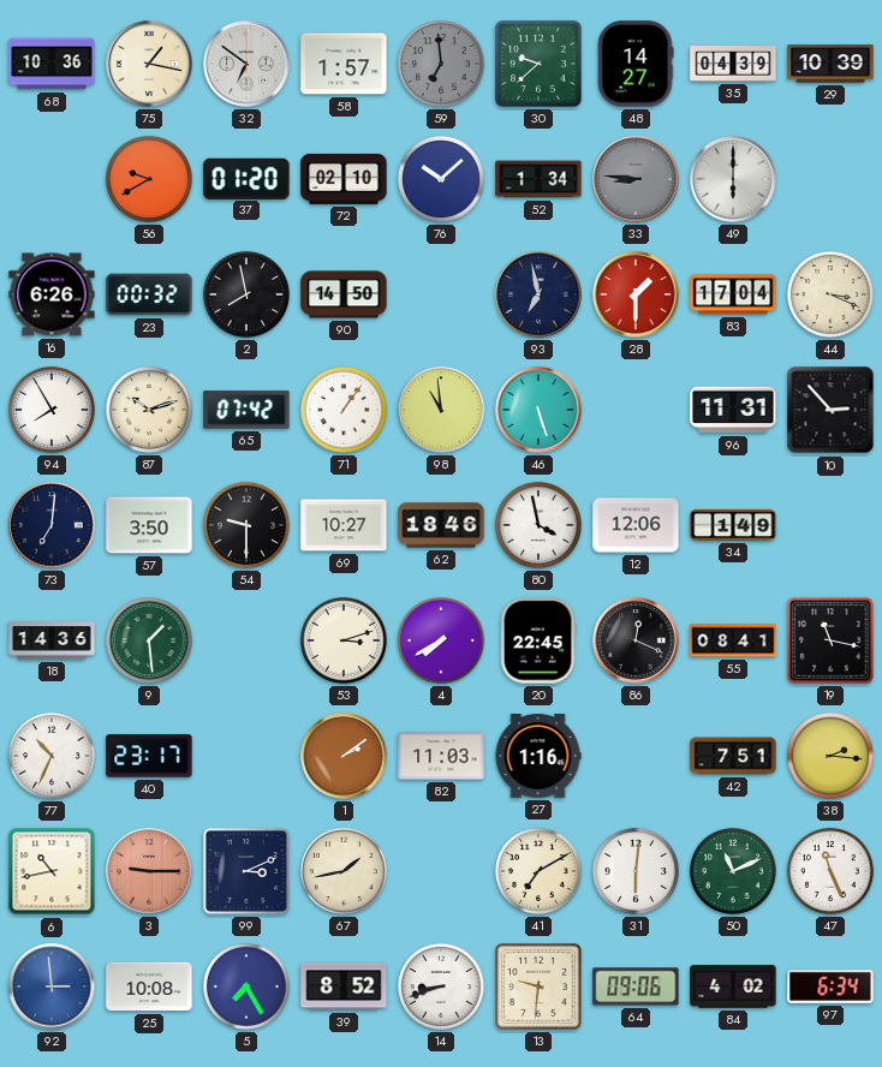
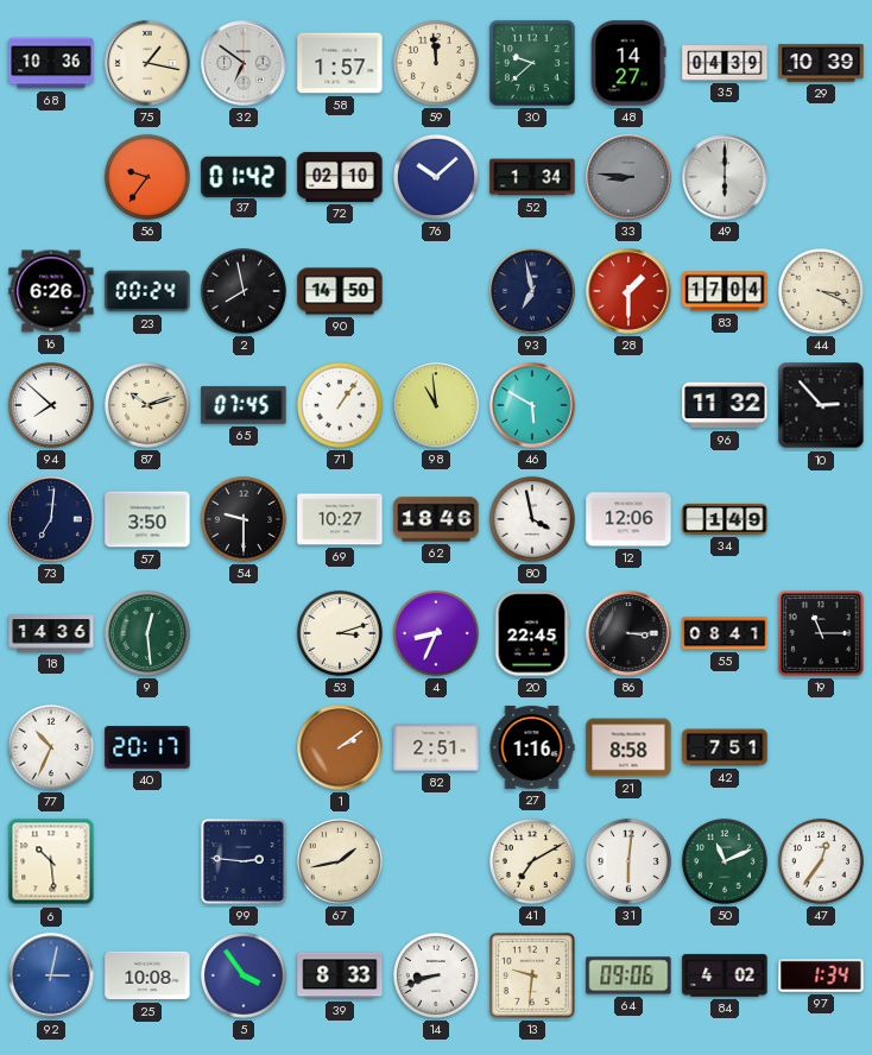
59: 6:59 -> 11:59 (436, 63)
59 dial: grey -> cream (436, 63)
56: 9:40 -> 9:36 (147, 177)
37: 01:20 -> 01:42 (244, 176)
23: 00:32 -> 00:24 (147, 291)
94: 7:55 -> 7:52 (51, 405)
65: 07:42 -> 07:45 (244, 405)
46: 5:27 -> 5:50 (532, 405)
96: 11:31 -> 11:32 (725, 405)
9: 1:29 -> 12:29 (147, 633)
4: 7:40 -> 8:34 (436, 633)
86: 12:19 -> 3:15 (628, 633)
19: 11:17 -> 11:15 (821, 633)
40: 23:17 -> 20:17 (147, 747)
82: 11:03 -> 2:51 (436, 747)
21: none -> 8:58 (628, 747)
38: 2:16 -> none (830, 756)
6: 10:43 -> 10:29 (51, 861)
3: 9:15 -> none (149, 871)
99: 3:11 -> 2:46 (244, 861)
47: 11:26 -> 12:36 (821, 861)
92: 2:59 -> 3:02 (51, 975)
5: 7:25 -> 3:54 (244, 975)
39: 8:52 -> 8:33 (340, 975)
97: 6:34 -> 1:34 (821, 975)
